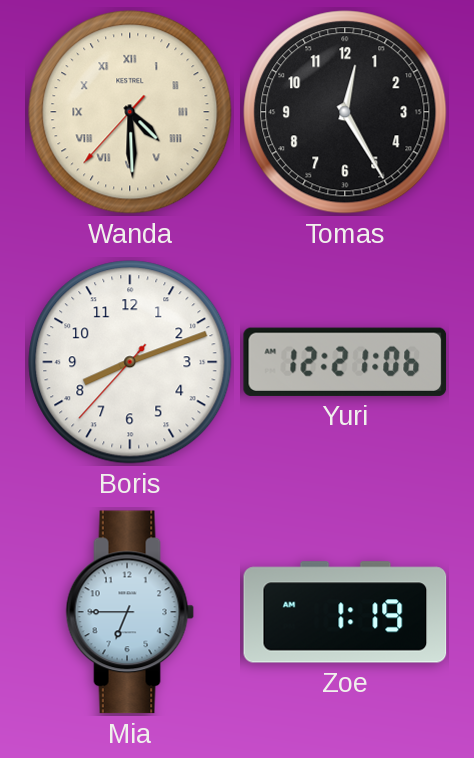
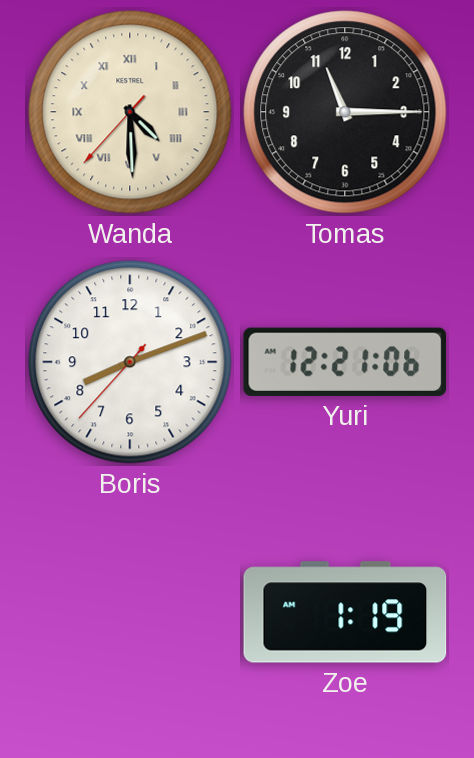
Tomas: 12:25 -> 11:15 (345, 112)
Mia: 6:45 -> none (130, 612)
